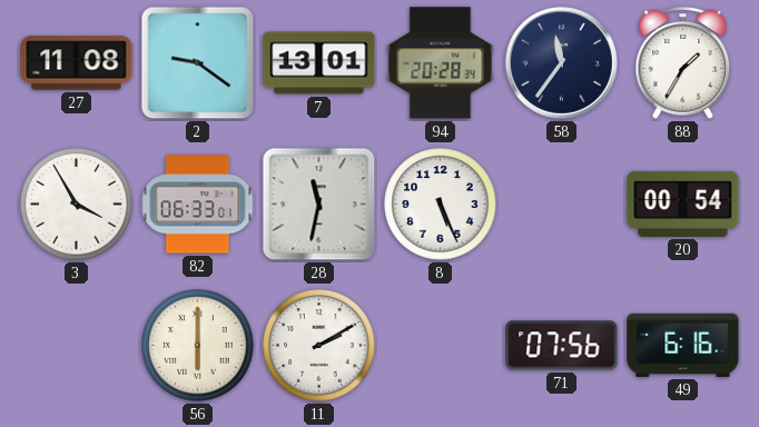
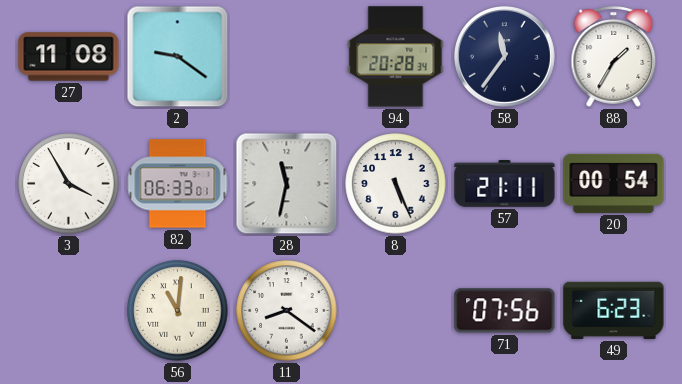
7: 13:01 -> none (319, 63)
57: none -> 21:11 (505, 184)
56: 6:00 -> 11:01 (178, 311)
11: 2:10 -> 8:21 (287, 311)
49: 6:16 -> 6:23 (614, 310)
